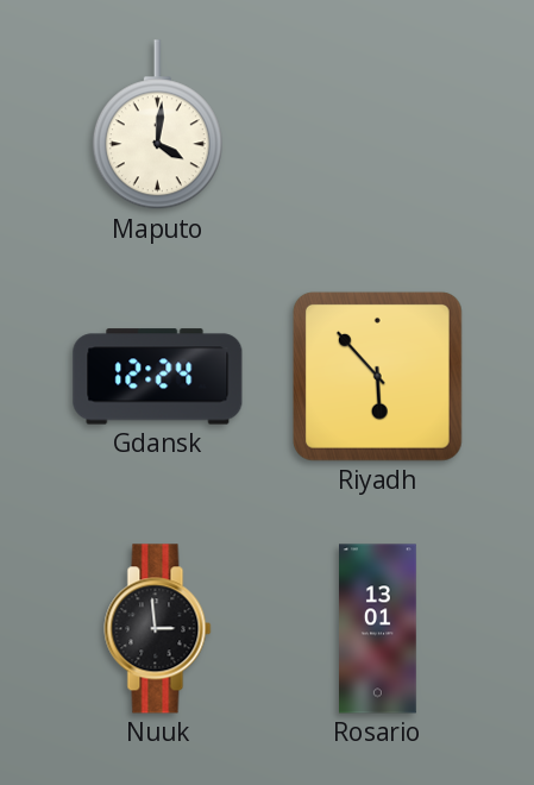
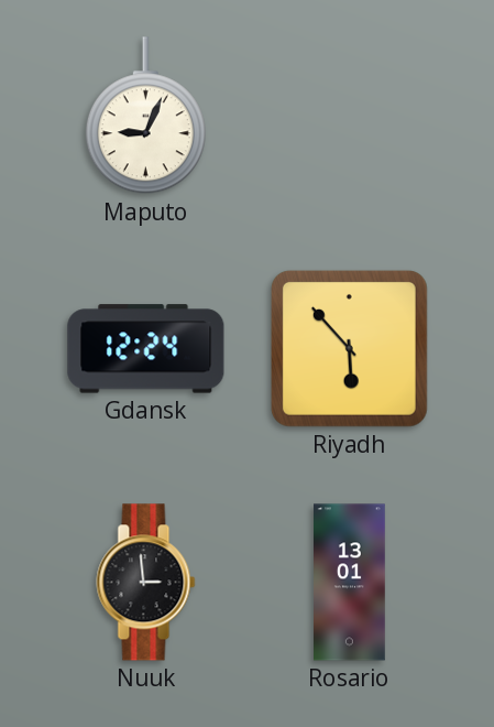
Maputo: 4:01 -> 9:04 (145, 116)
